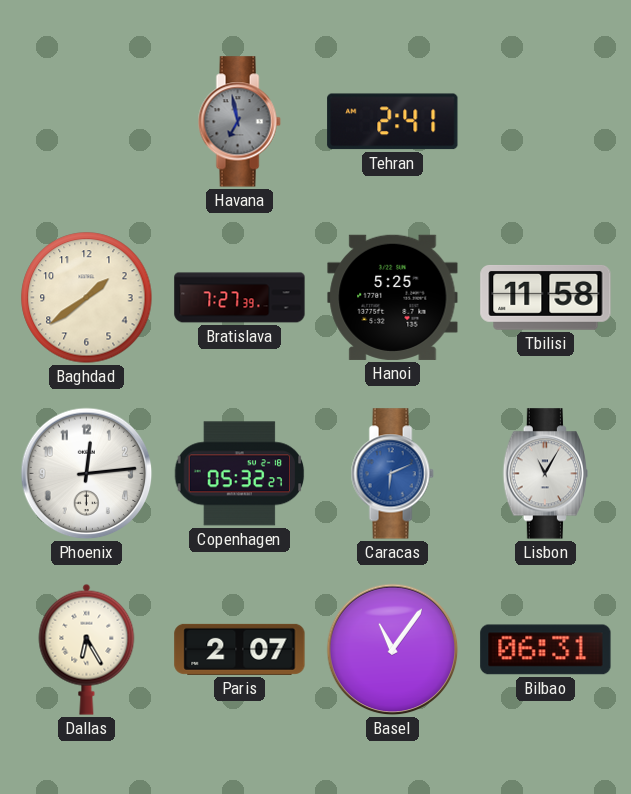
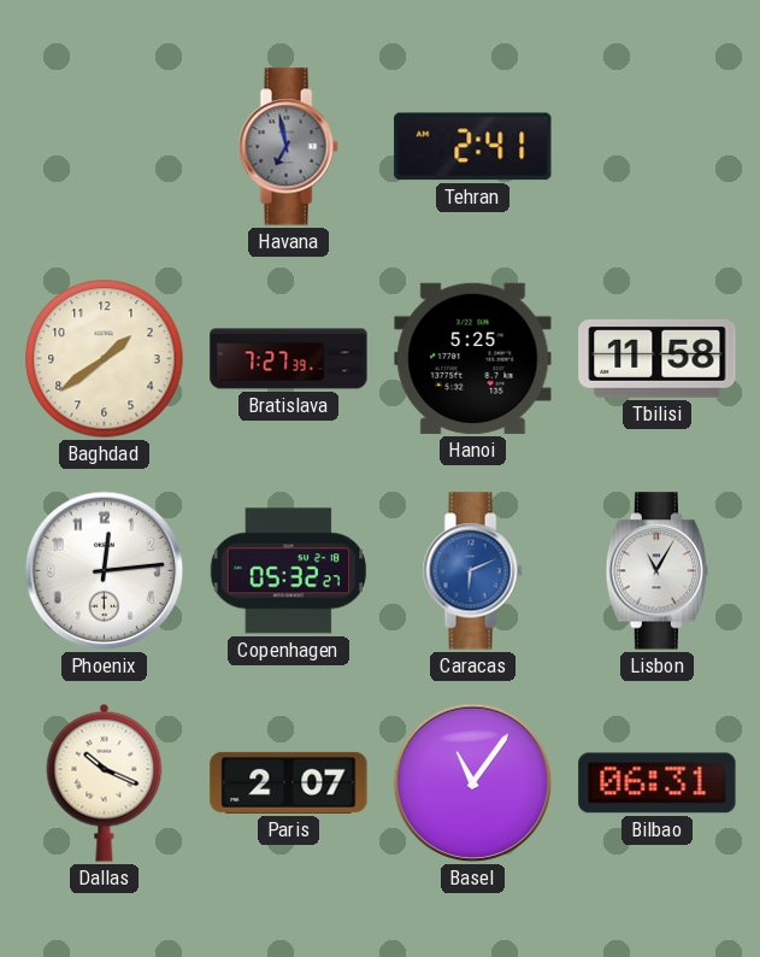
Dallas: 6:25 -> 10:19 (105, 782)
